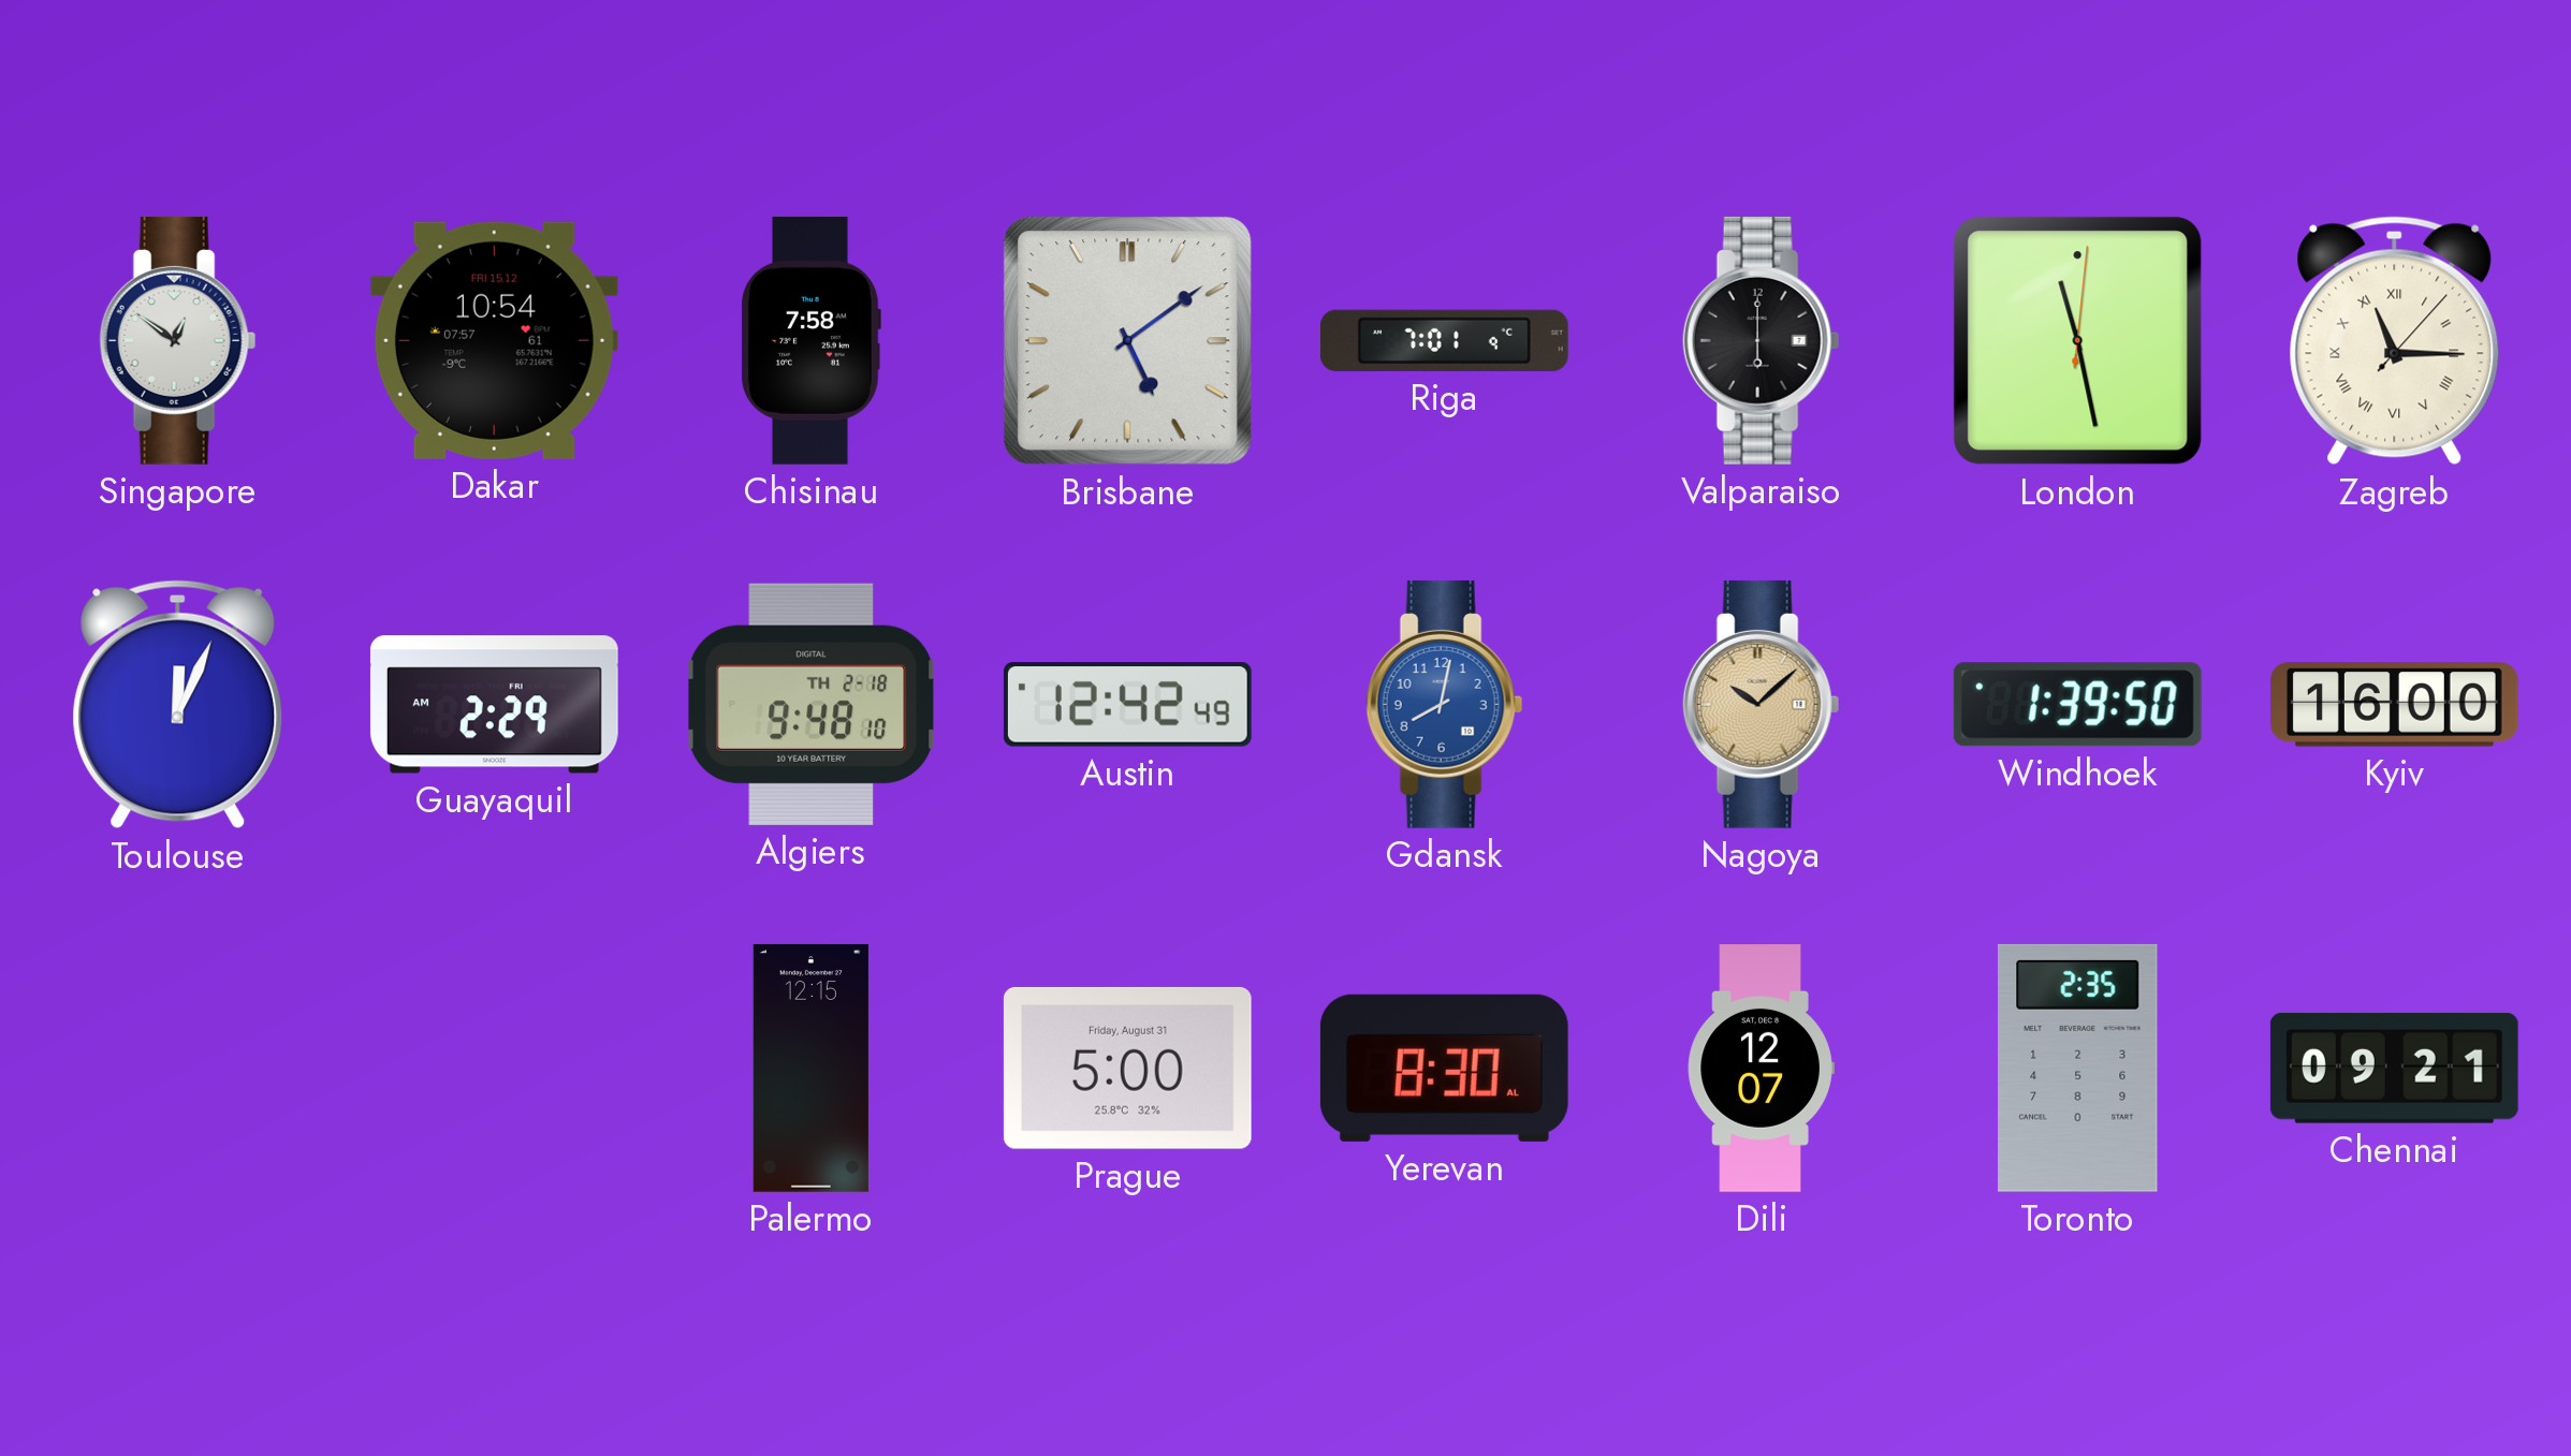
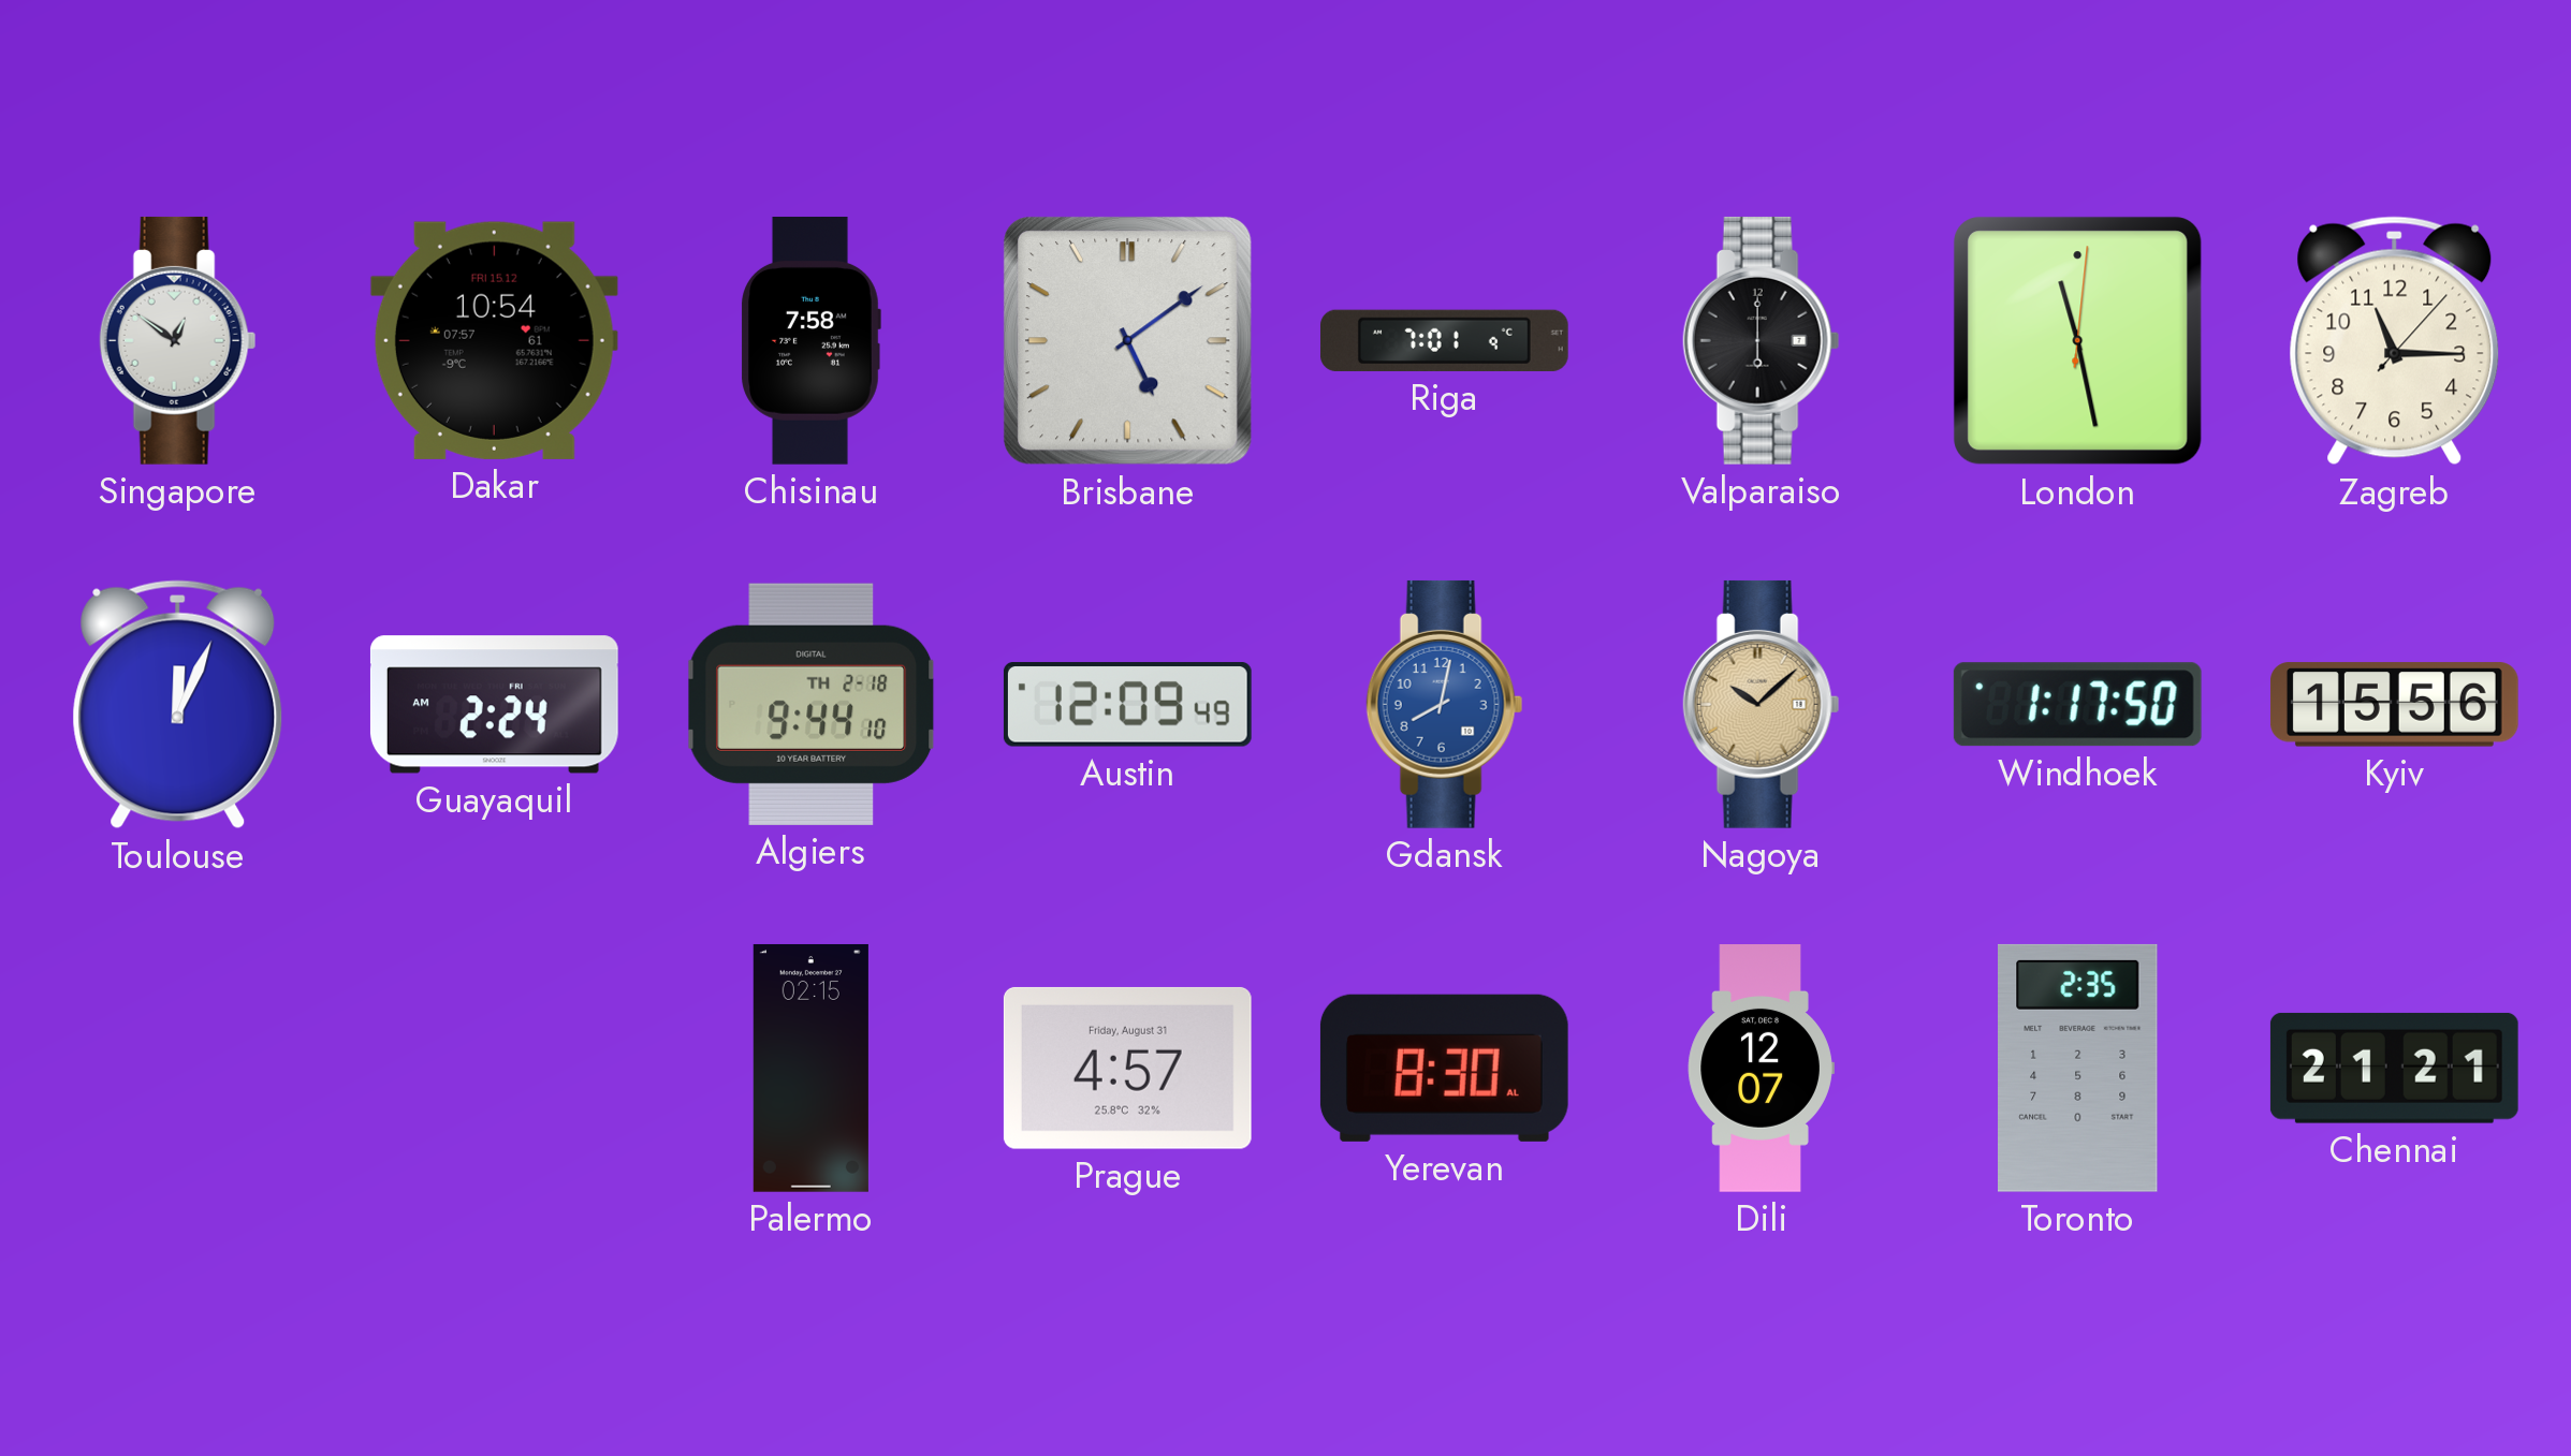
Zagreb numerals: Roman -> Arabic (2395, 341)
Guayaquil: 2:29 -> 2:24 (494, 705)
Algiers: 9:48 -> 9:44 (812, 704)
Austin: 12:42 -> 12:09 (1127, 705)
Windhoek: 1:39 -> 1:17 (2077, 705)
Kyiv: 16:00 -> 15:56 (2394, 705)
Palermo: 12:15 -> 02:15 (810, 1068)
Prague: 5:00 -> 4:57 (1127, 1068)
Chennai: 09:21 -> 21:21 (2394, 1068)
